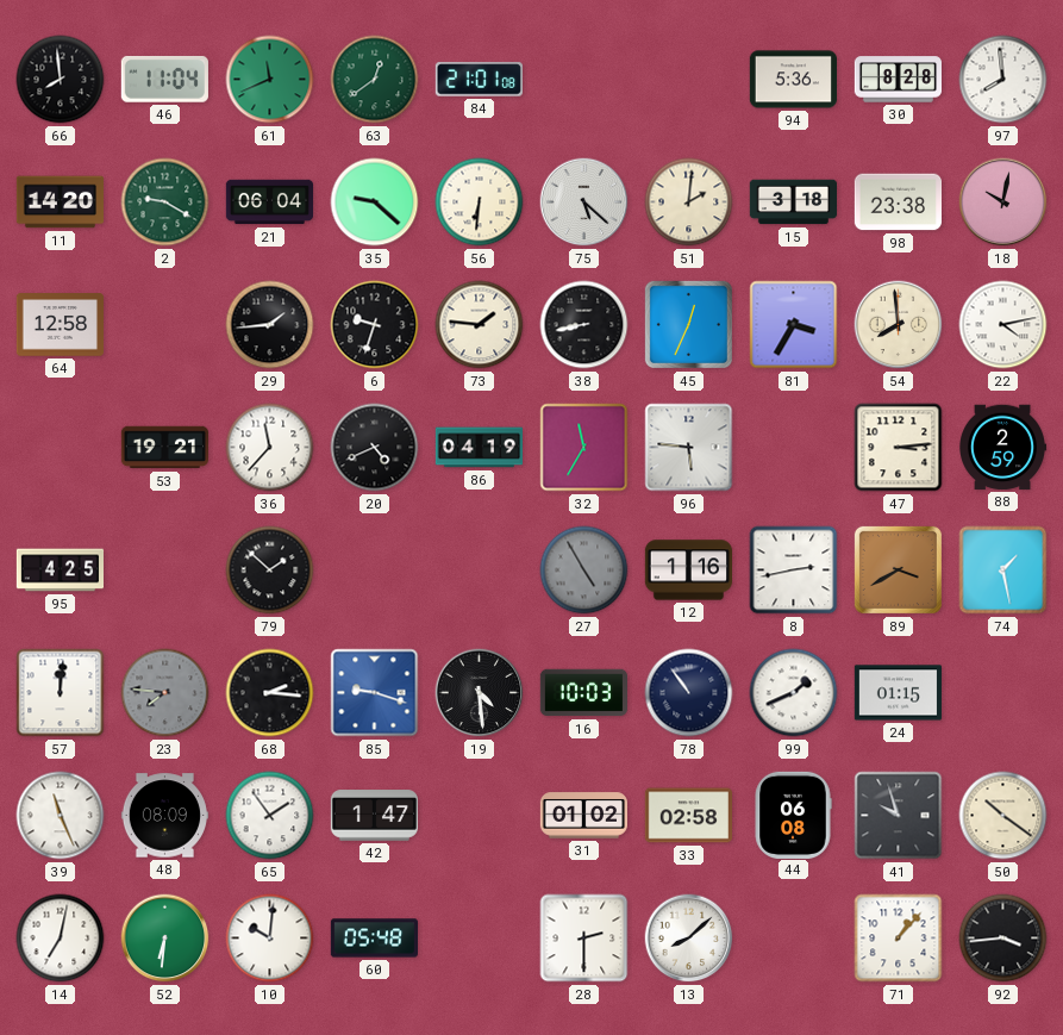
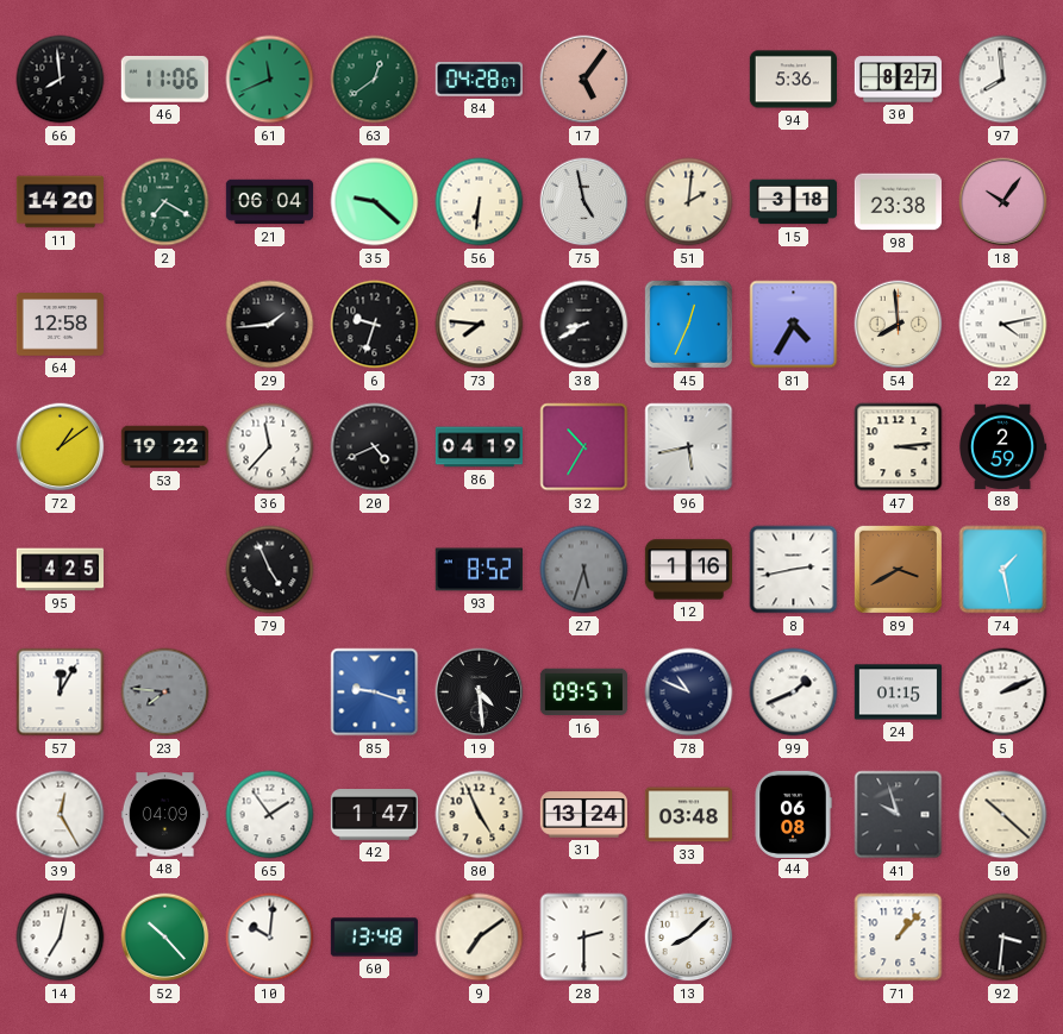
46: 11:04 -> 11:06 (164, 80)
84: 21:01 -> 04:28 (479, 80)
17: none -> 5:06 (584, 80)
30: 8:28 -> 8:27 (898, 80)
2: 9:20 -> 7:20 (165, 202)
75: 5:22 -> 4:58 (584, 202)
18: 10:02 -> 10:06 (1003, 202)
73: 1:46 -> 7:46 (480, 325)
38: 8:43 -> 8:40 (584, 325)
81: 3:35 -> 4:35 (794, 325)
72: none -> 1:09 (61, 447)
53: 19:21 -> 19:22 (164, 447)
32: 11:35 -> 10:35 (584, 447)
96: 5:46 -> 5:43 (689, 447)
79: 1:52 -> 4:56 (270, 570)
93: none -> 8:52 (479, 570)
27: 4:55 -> 5:33 (584, 570)
57: 12:01 -> 12:05 (61, 693)
68: 2:16 -> none (270, 693)
16: 10:03 -> 09:57 (583, 693)
78: 10:54 -> 10:49 (689, 693)
5: none -> 2:11 (1003, 693)
39: 11:26 -> 12:25 (61, 815)
48: 08:09 -> 04:09 (164, 815)
80: none -> 4:56 (480, 815)
31: 01:02 -> 13:24 (583, 815)
33: 02:58 -> 03:48 (688, 815)
50: 10:21 -> 10:22 (1003, 815)
52: 6:31 -> 10:23 (165, 938)
60: 05:48 -> 13:48 (374, 938)
9: none -> 7:09 (480, 938)
92: 3:44 -> 3:31 (1003, 938)
